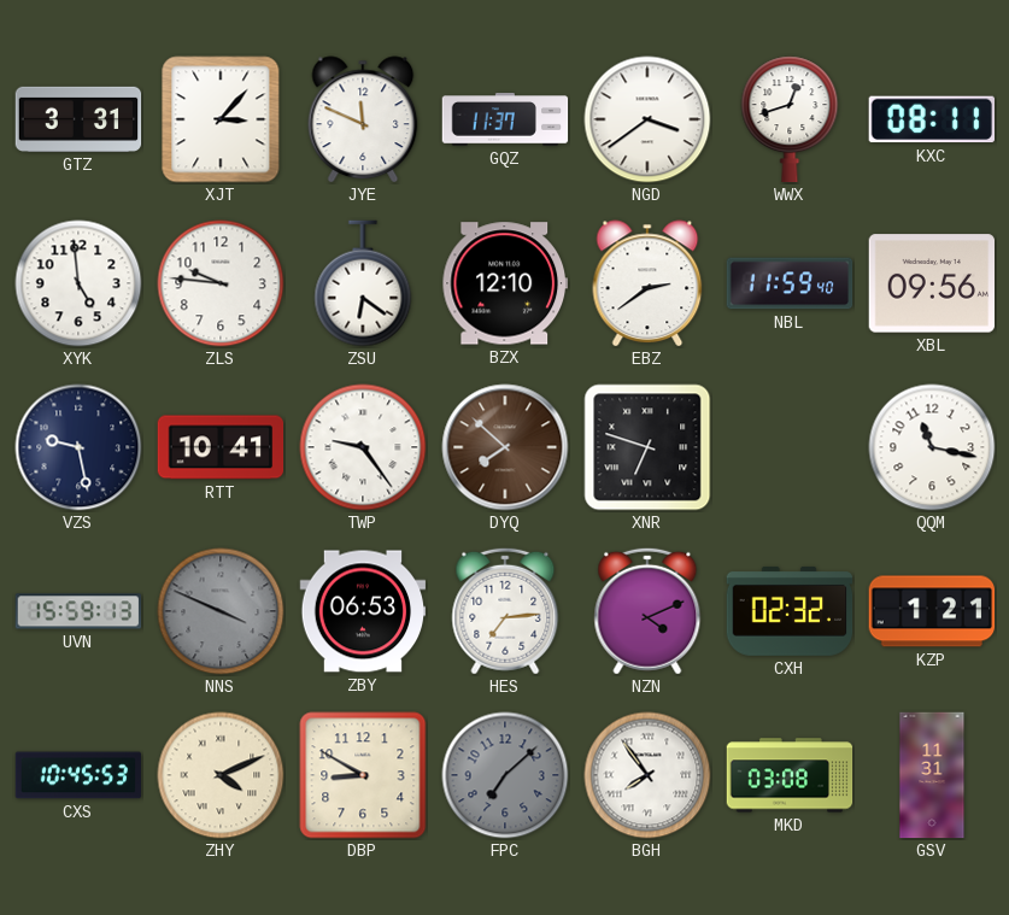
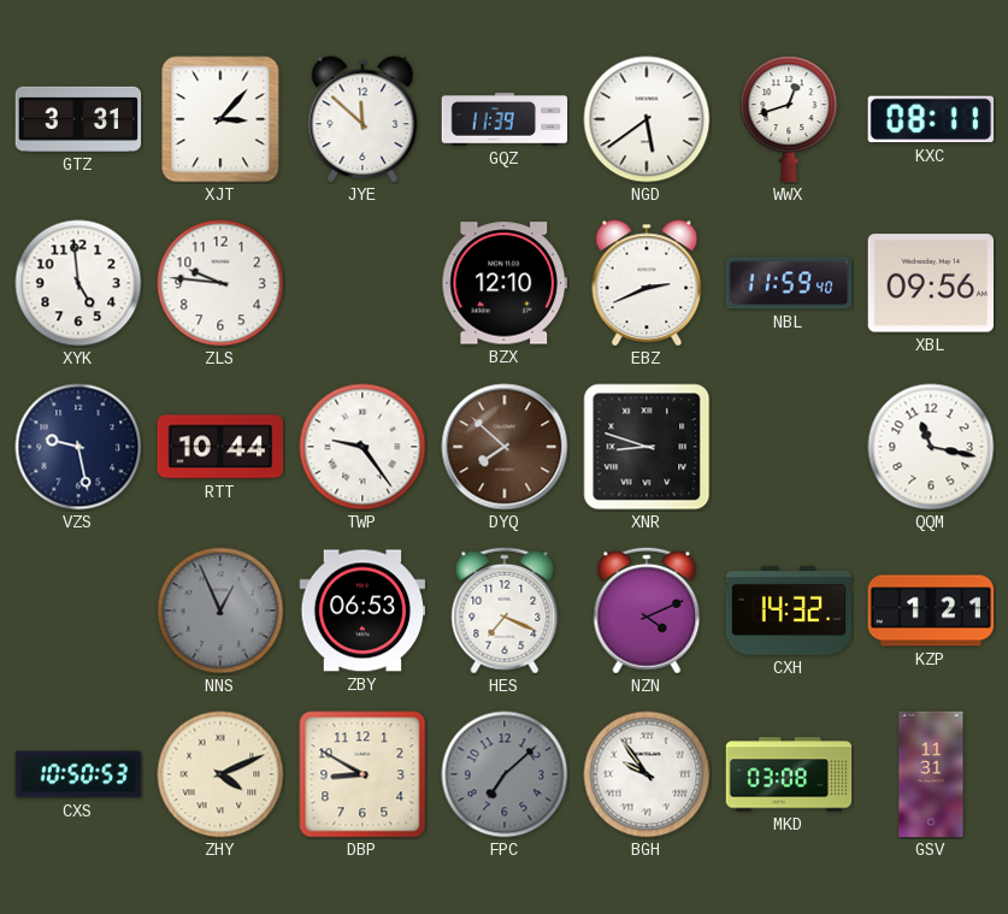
JYE: 11:49 -> 11:52 (362, 119)
GQZ: 11:37 -> 11:39 (505, 119)
NGD: 3:39 -> 5:39 (647, 119)
ZSU: 6:21 -> none (363, 283)
EBZ: 2:39 -> 2:41 (647, 283)
RTT: 10:41 -> 10:44 (220, 447)
XNR: 6:48 -> 8:48 (647, 447)
UVN: 15:59 -> none (78, 611)
NNS: 3:49 -> 12:56 (220, 611)
HES: 7:14 -> 7:19 (505, 611)
CXH: 02:32 -> 14:32 (789, 611)
CXS: 10:45 -> 10:50 (78, 774)
BGH: 7:54 -> 9:54 (647, 774)
